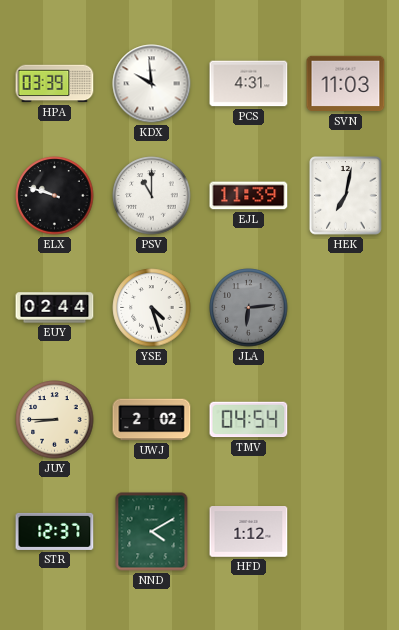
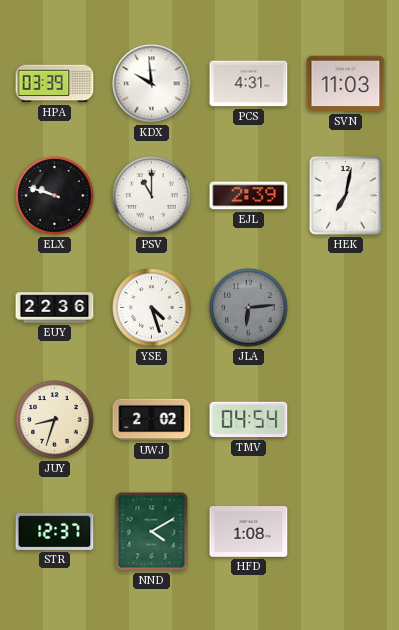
EJL: 11:39 -> 2:39 (249, 196)
EUY: 02:44 -> 22:36 (55, 308)
JUY: 8:45 -> 8:33 (55, 420)
HFD: 1:12 -> 1:08 (249, 532)
